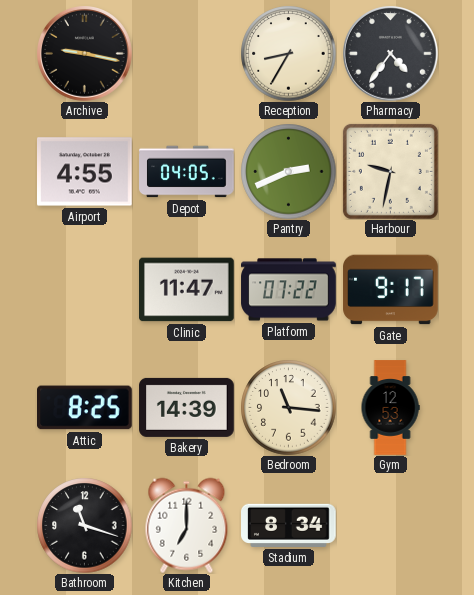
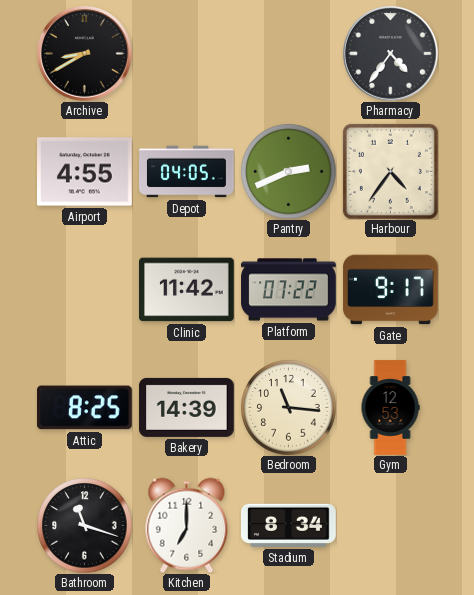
Archive: 9:17 -> 8:40 (85, 54)
Reception: 8:35 -> none (288, 53)
Harbour: 9:32 -> 4:36 (390, 171)
Clinic: 11:47 -> 11:42 (187, 290)
